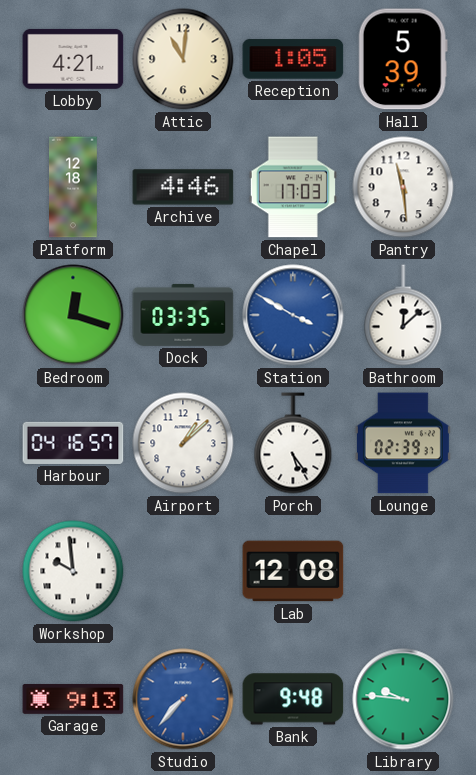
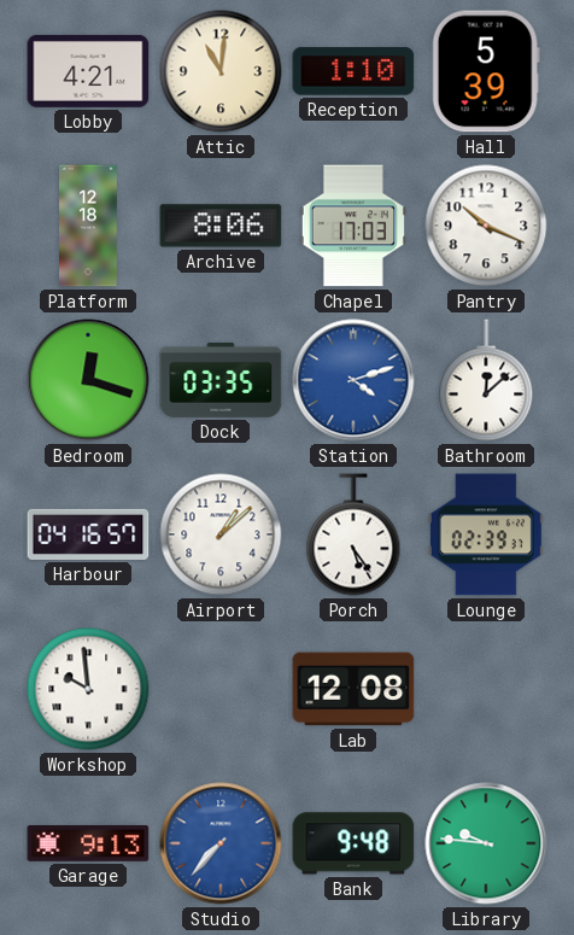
Reception: 1:05 -> 1:10 (353, 71)
Archive: 4:46 -> 8:06 (221, 226)
Pantry: 11:29 -> 10:19 (486, 226)
Station: 3:50 -> 4:12 (353, 380)
